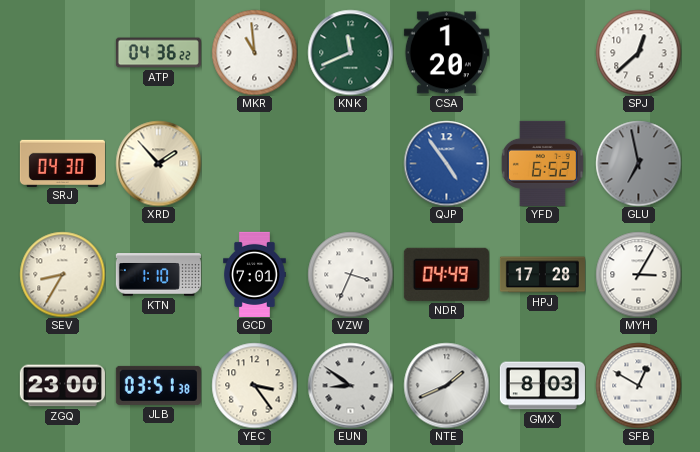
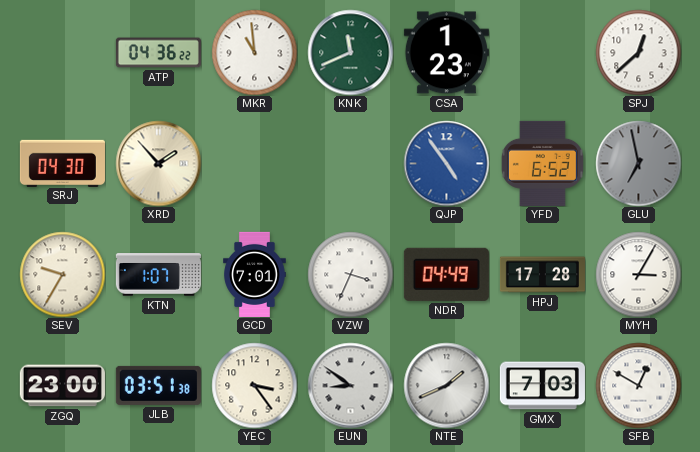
CSA: 1:20 -> 1:23 (446, 53)
SEV: 8:35 -> 9:35 (62, 274)
KTN: 1:10 -> 1:07 (158, 275)
GMX: 8:03 -> 7:03 (542, 386)
